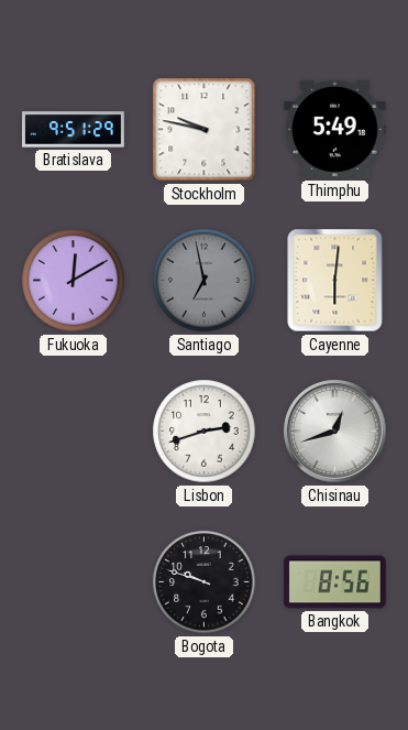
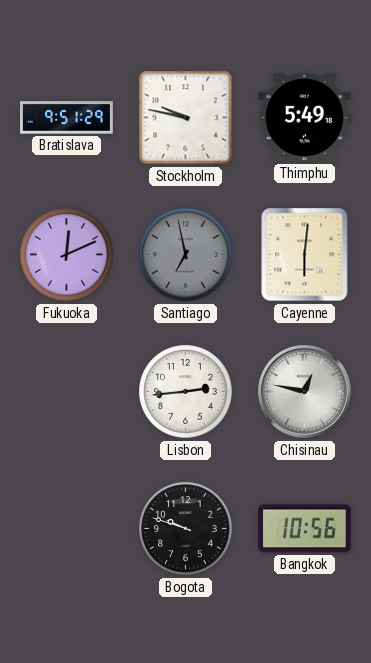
Fukuoka: 12:10 -> 12:11 (67, 255)
Lisbon: 2:42 -> 2:44 (186, 392)
Chisinau: 12:42 -> 12:47 (305, 392)
Bangkok: 8:56 -> 10:56 (304, 529)
